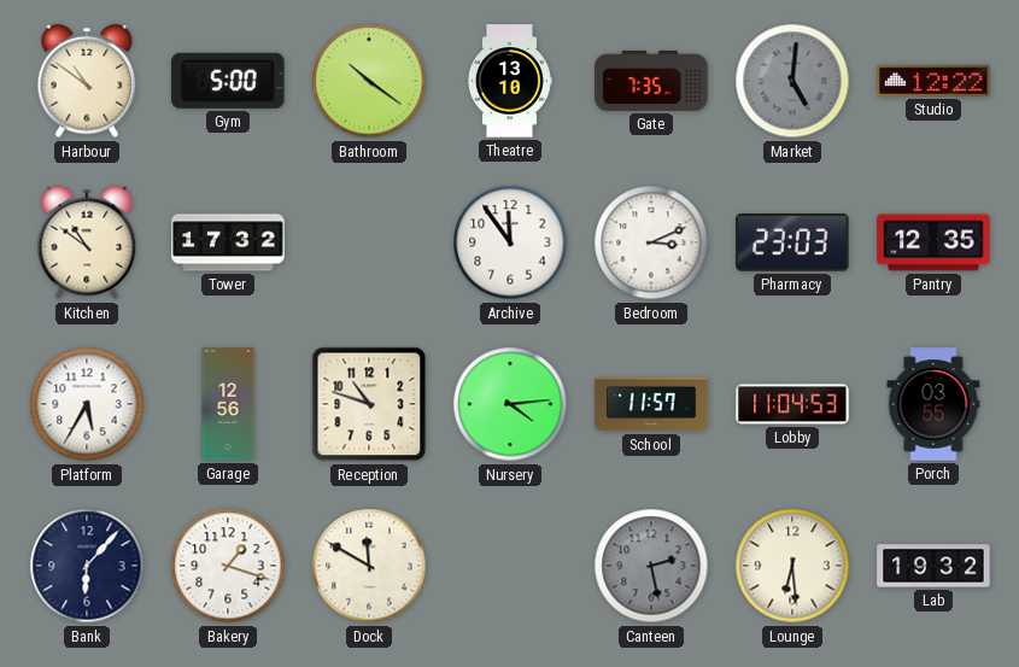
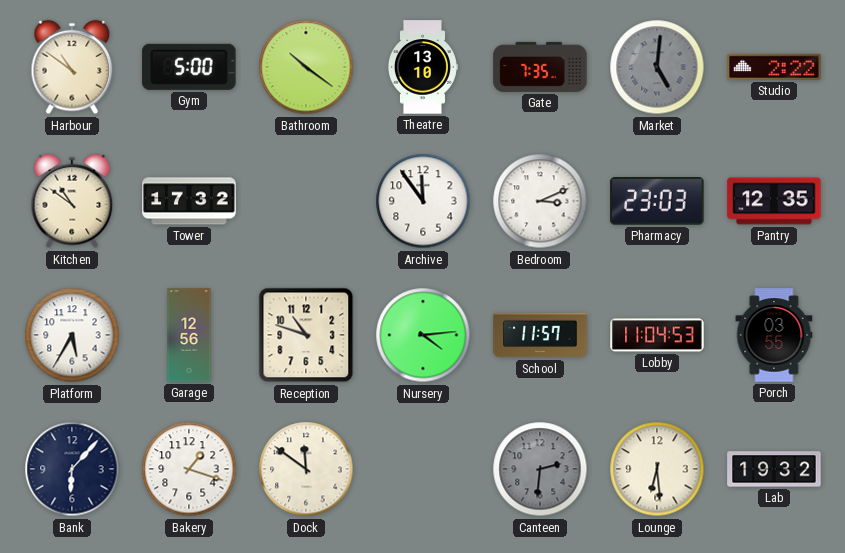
Studio: 12:22 -> 2:22 (774, 67)
Dock: 11:50 -> 11:51 (306, 469)
Canteen: 2:28 -> 2:31 (540, 469)
